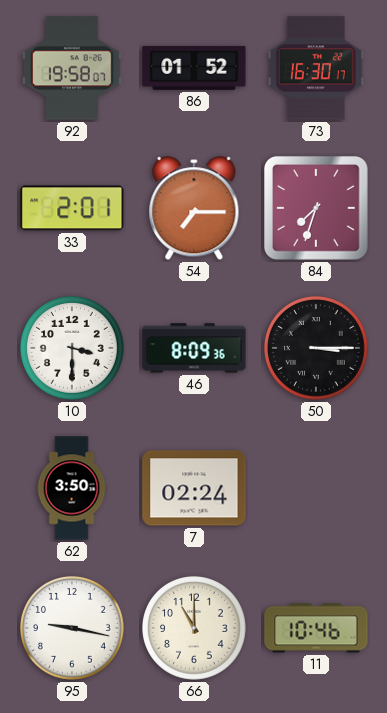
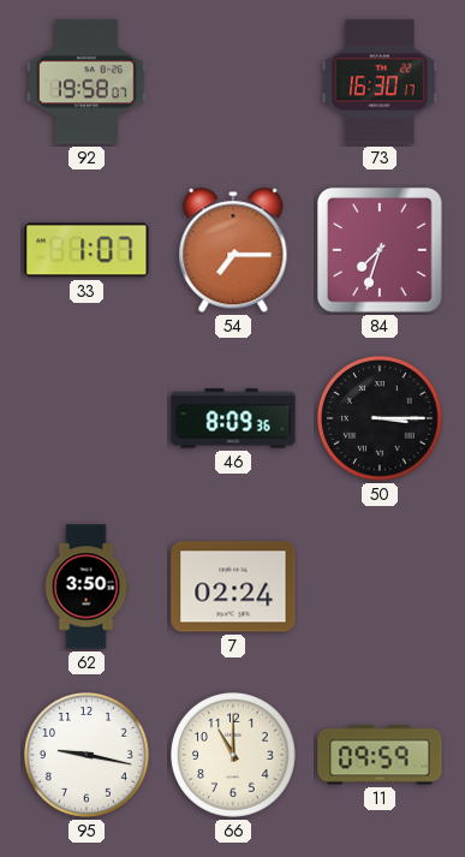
86: 01:52 -> none (194, 68)
33: 2:01 -> 1:07 (87, 250)
10: 3:30 -> none (73, 349)
11: 10:46 -> 09:59 (380, 755)
